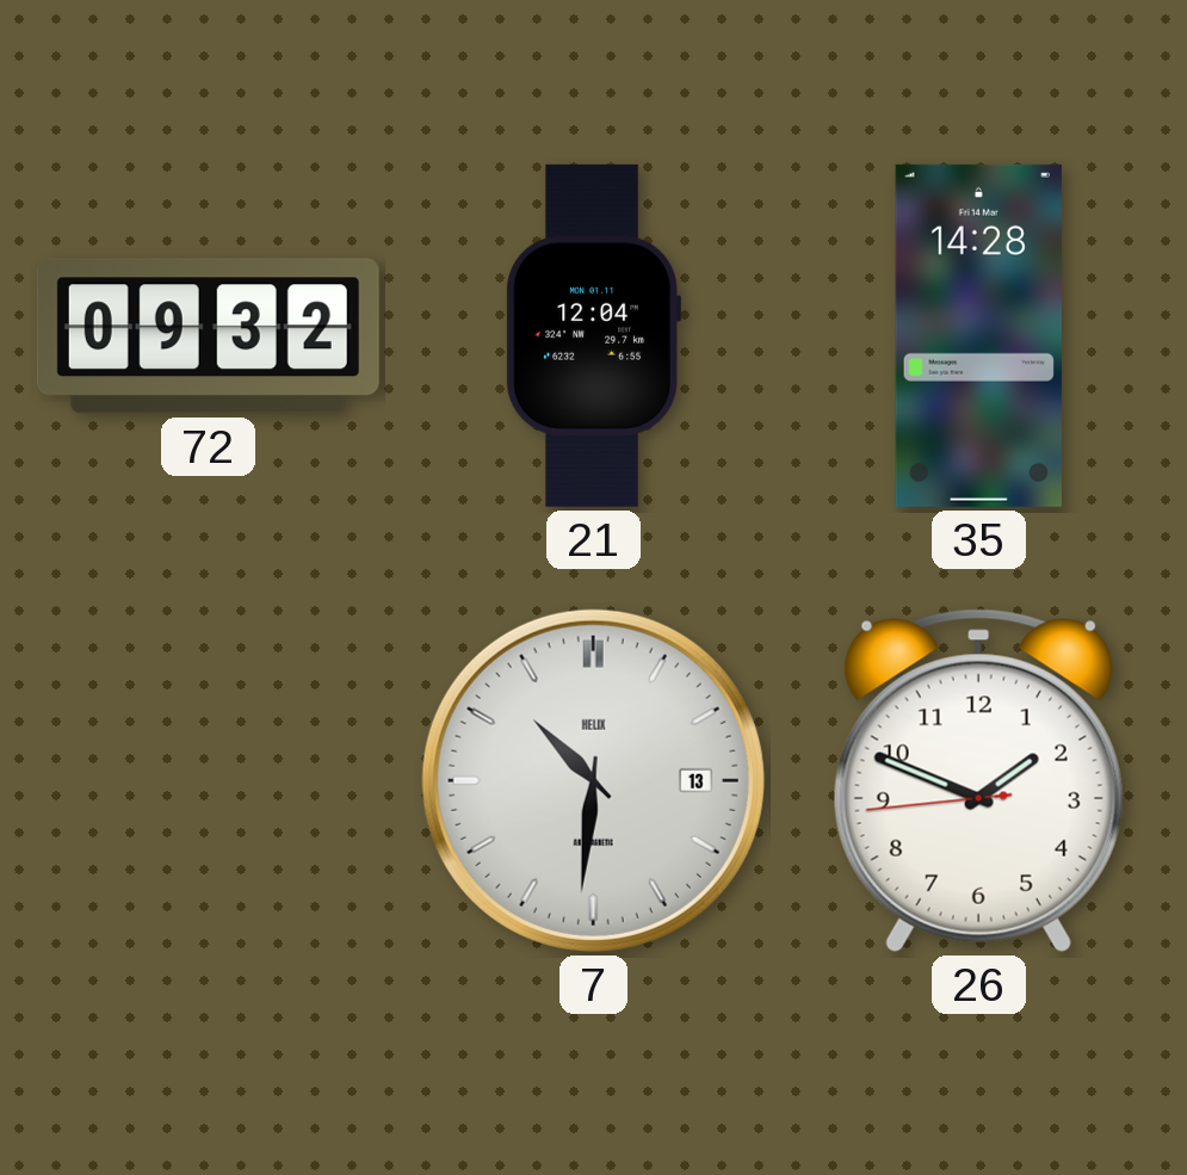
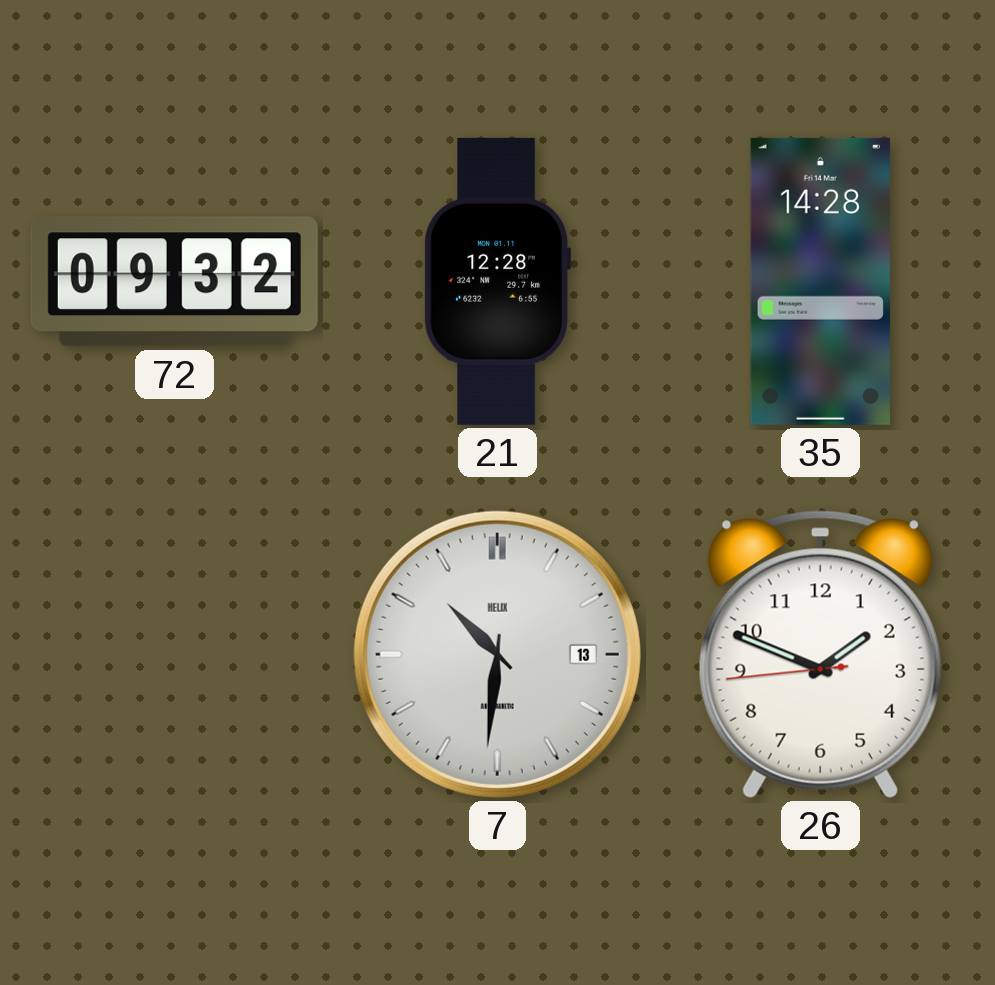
21: 12:04 -> 12:28 (497, 281)
